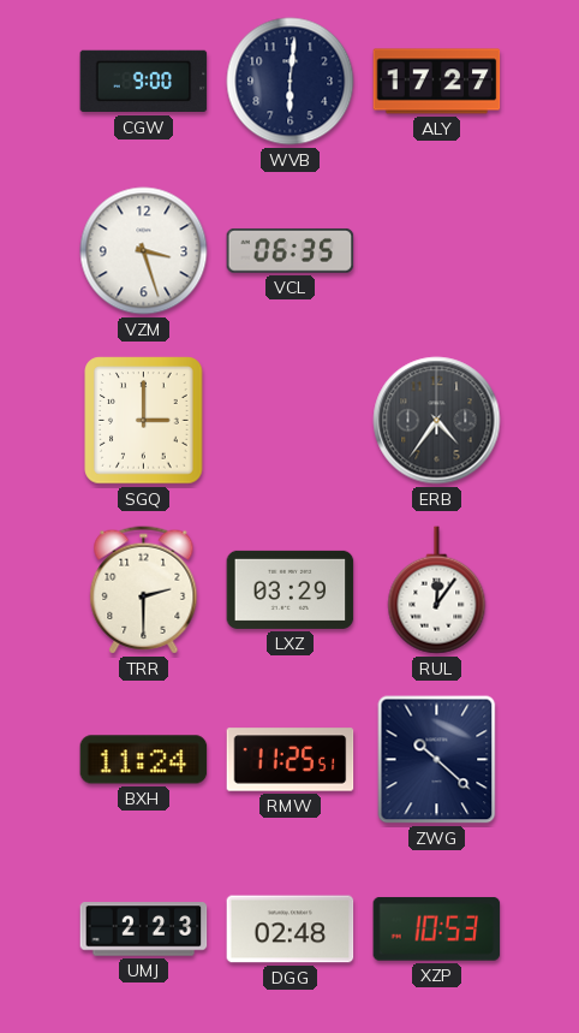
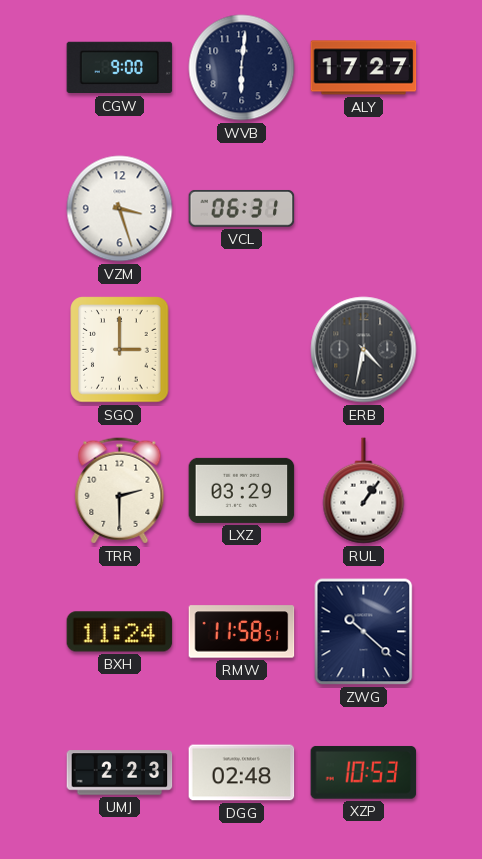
VCL: 06:35 -> 06:31 (242, 209)
ERB: 4:36 -> 4:32 (364, 350)
RUL: 12:06 -> 1:06 (364, 491)
RMW: 11:25 -> 11:58 (242, 632)
